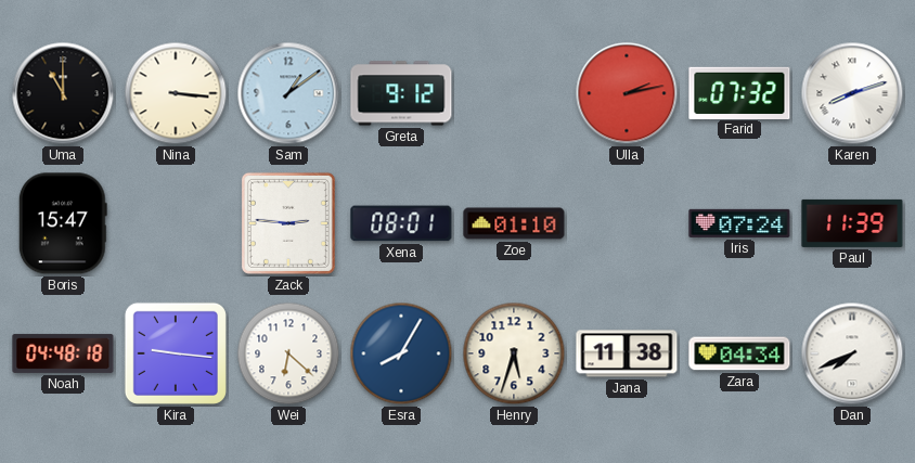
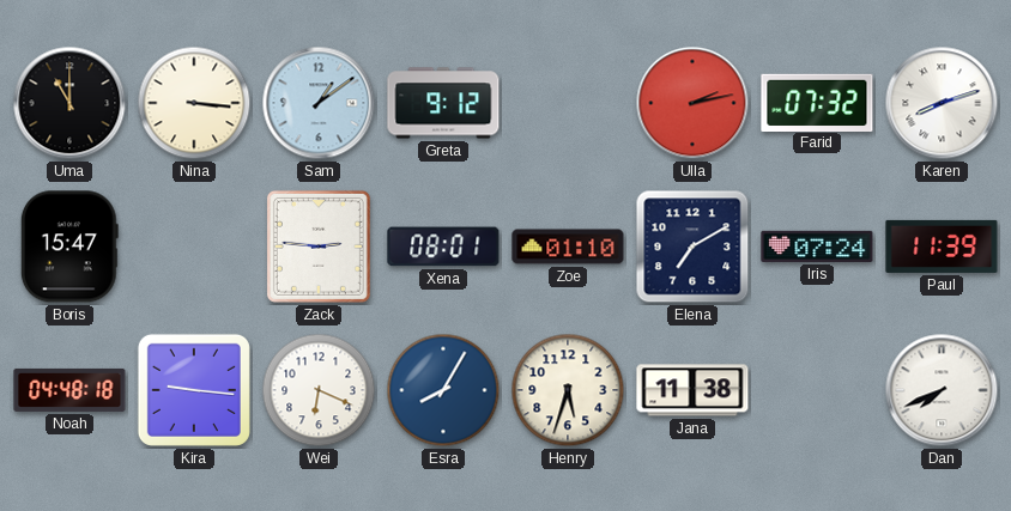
Elena: none -> 7:10 (692, 247)
Wei: 6:22 -> 6:19 (319, 390)
Zara: 04:34 -> none (739, 353)
